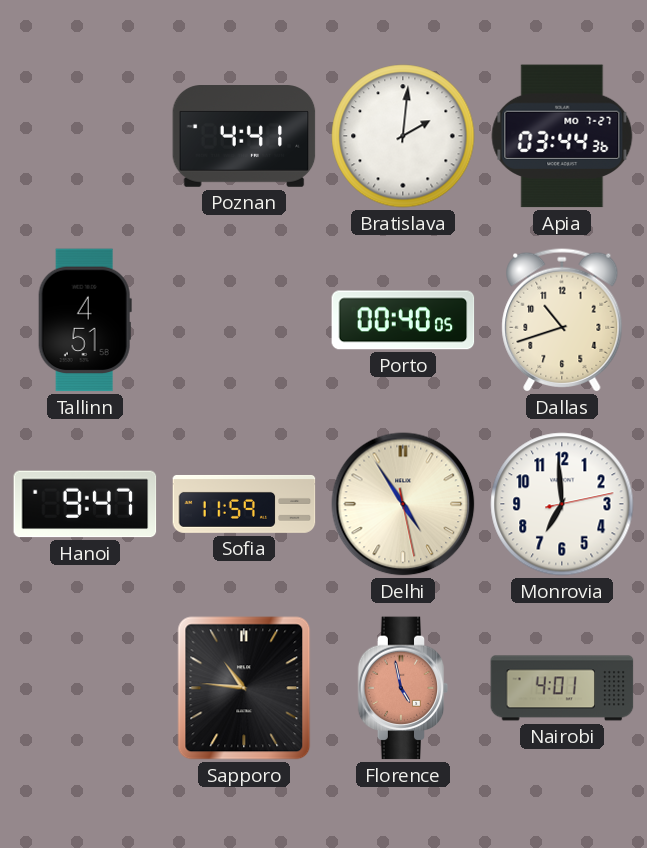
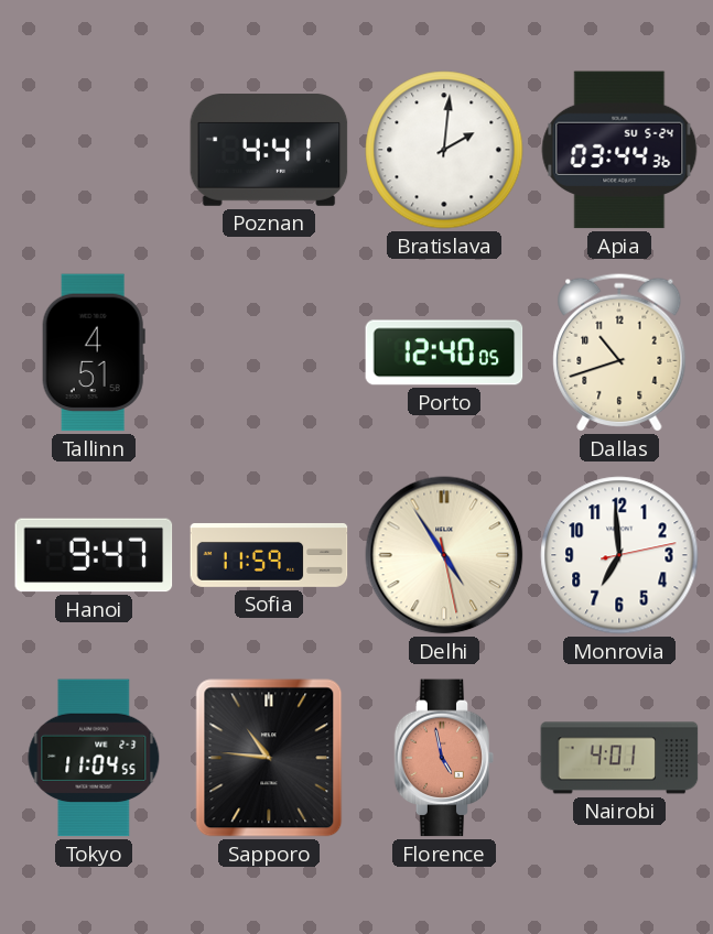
Apia date: MO 7-27 -> SU 5-24 (619, 150)
Porto: 00:40 -> 12:40 (444, 352)
Tokyo: none -> 11:04 (94, 758)
